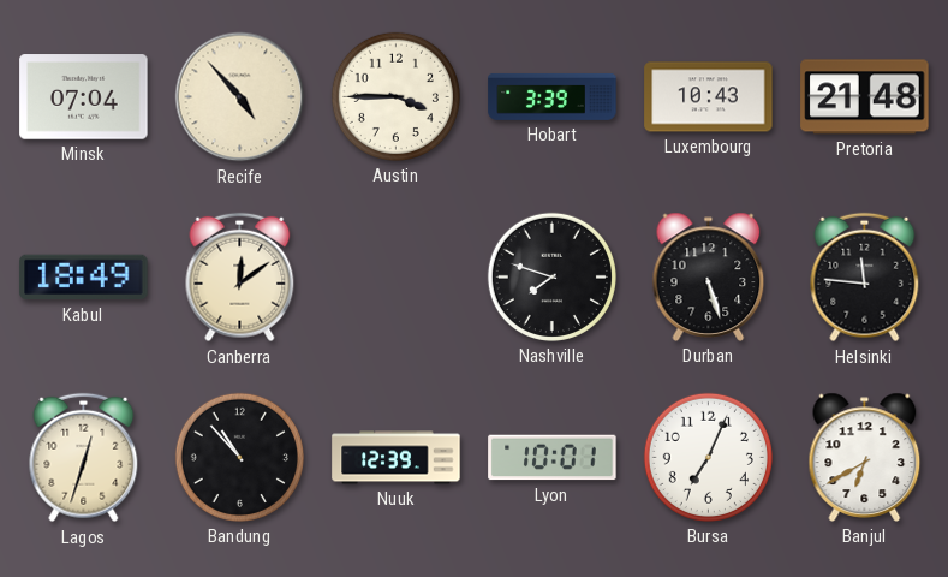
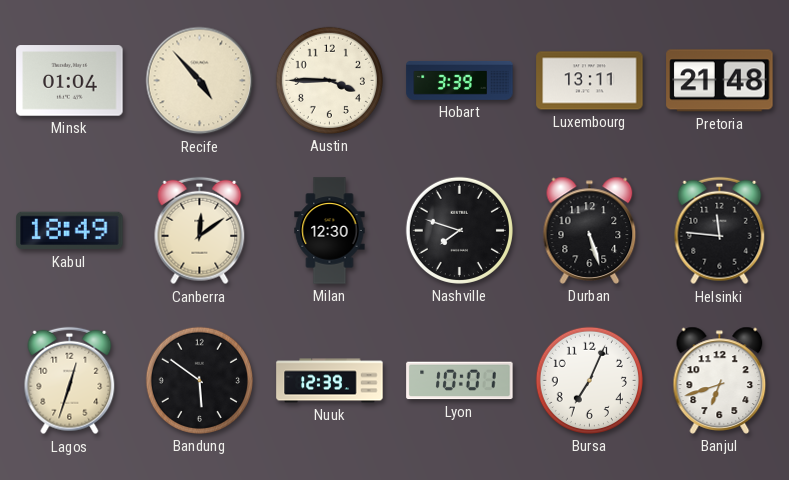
Minsk: 07:04 -> 01:04 (70, 81)
Luxembourg: 10:43 -> 13:11 (590, 81)
Milan: none -> 12:30 (330, 231)
Bandung: 10:53 -> 5:51 (199, 380)
Banjul: 6:40 -> 6:42 (720, 380)
